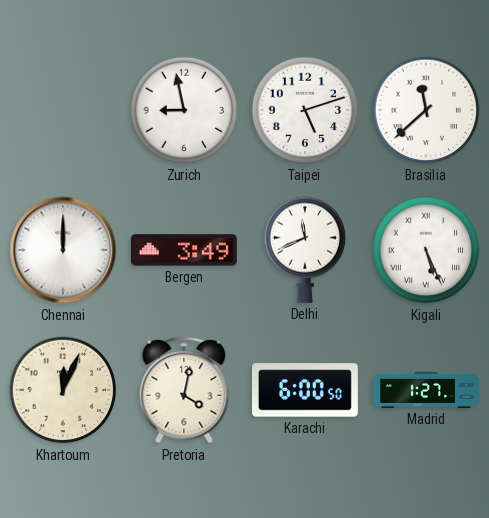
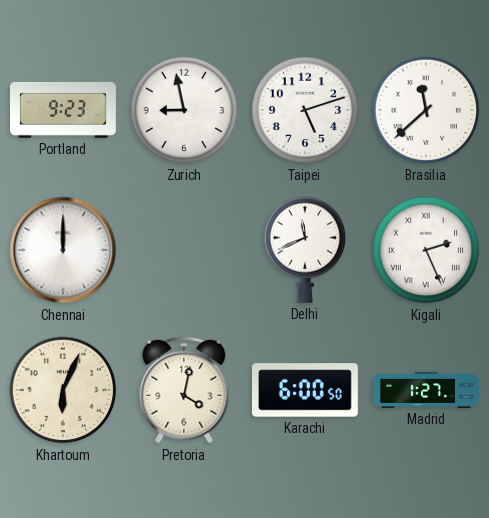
Portland: none -> 9:23 (64, 110)
Bergen: 3:49 -> none (184, 250)
Kigali: 5:26 -> 2:26 (426, 250)
Khartoum: 12:04 -> 6:04 (63, 390)
